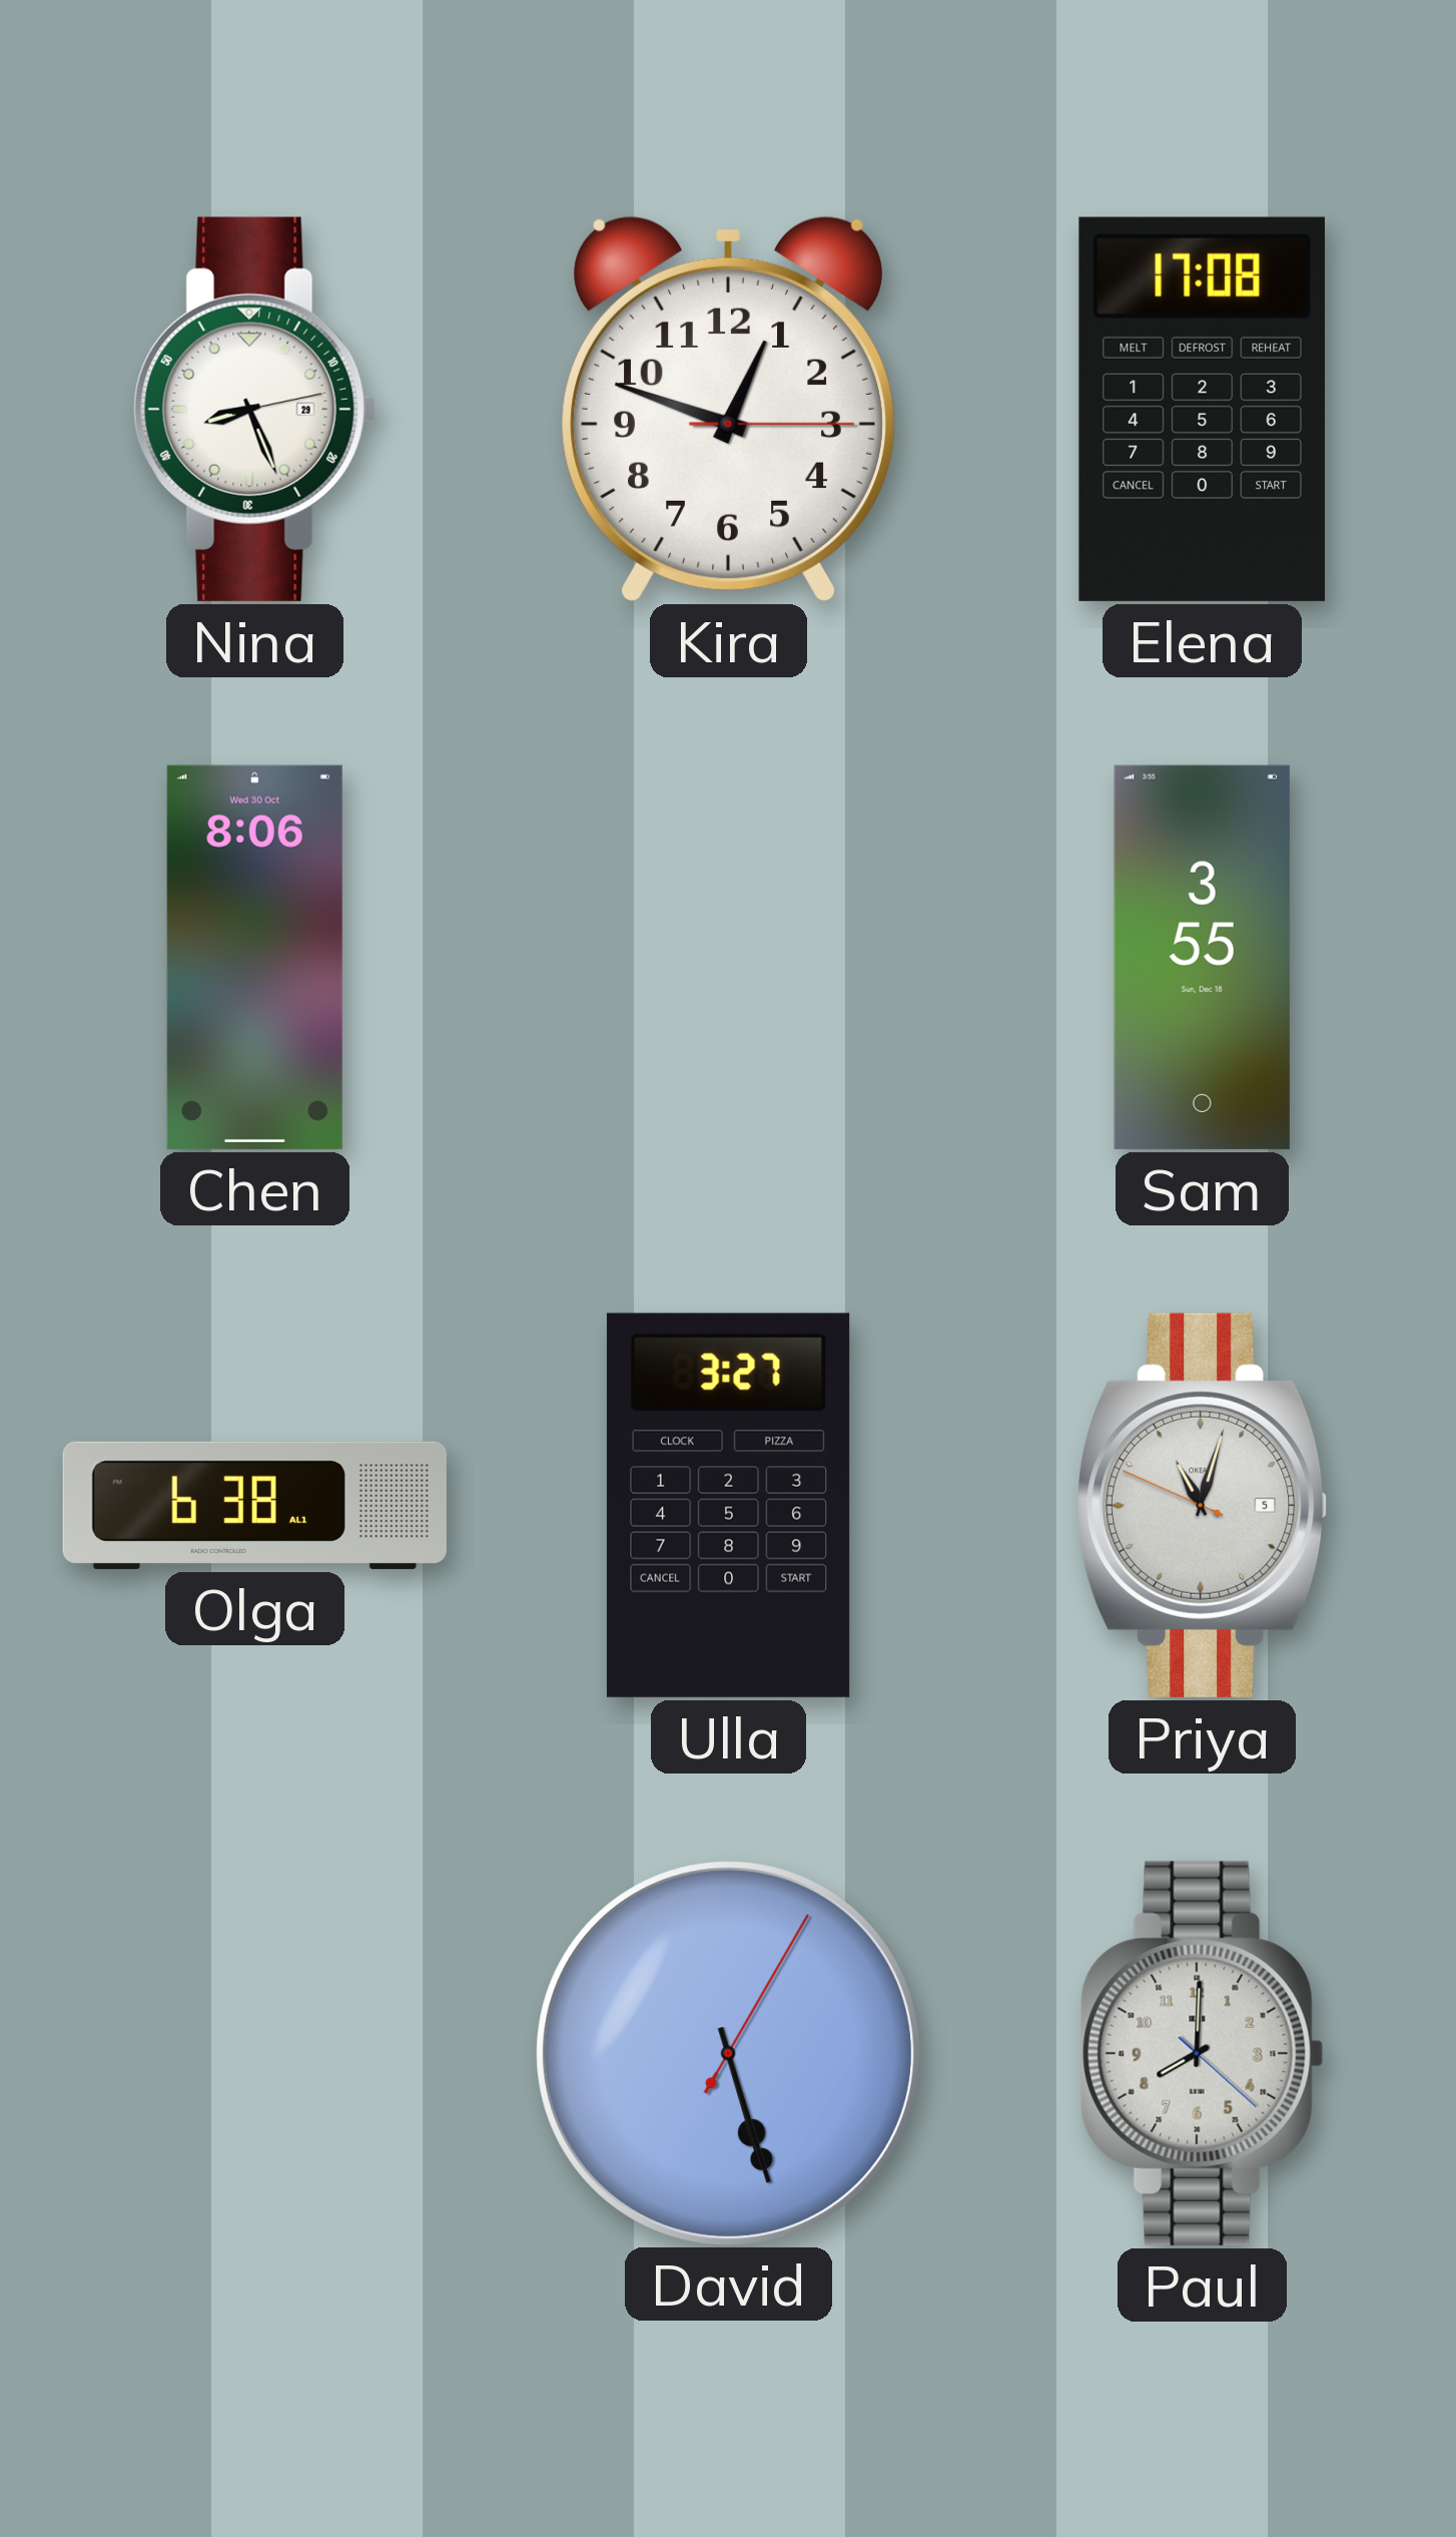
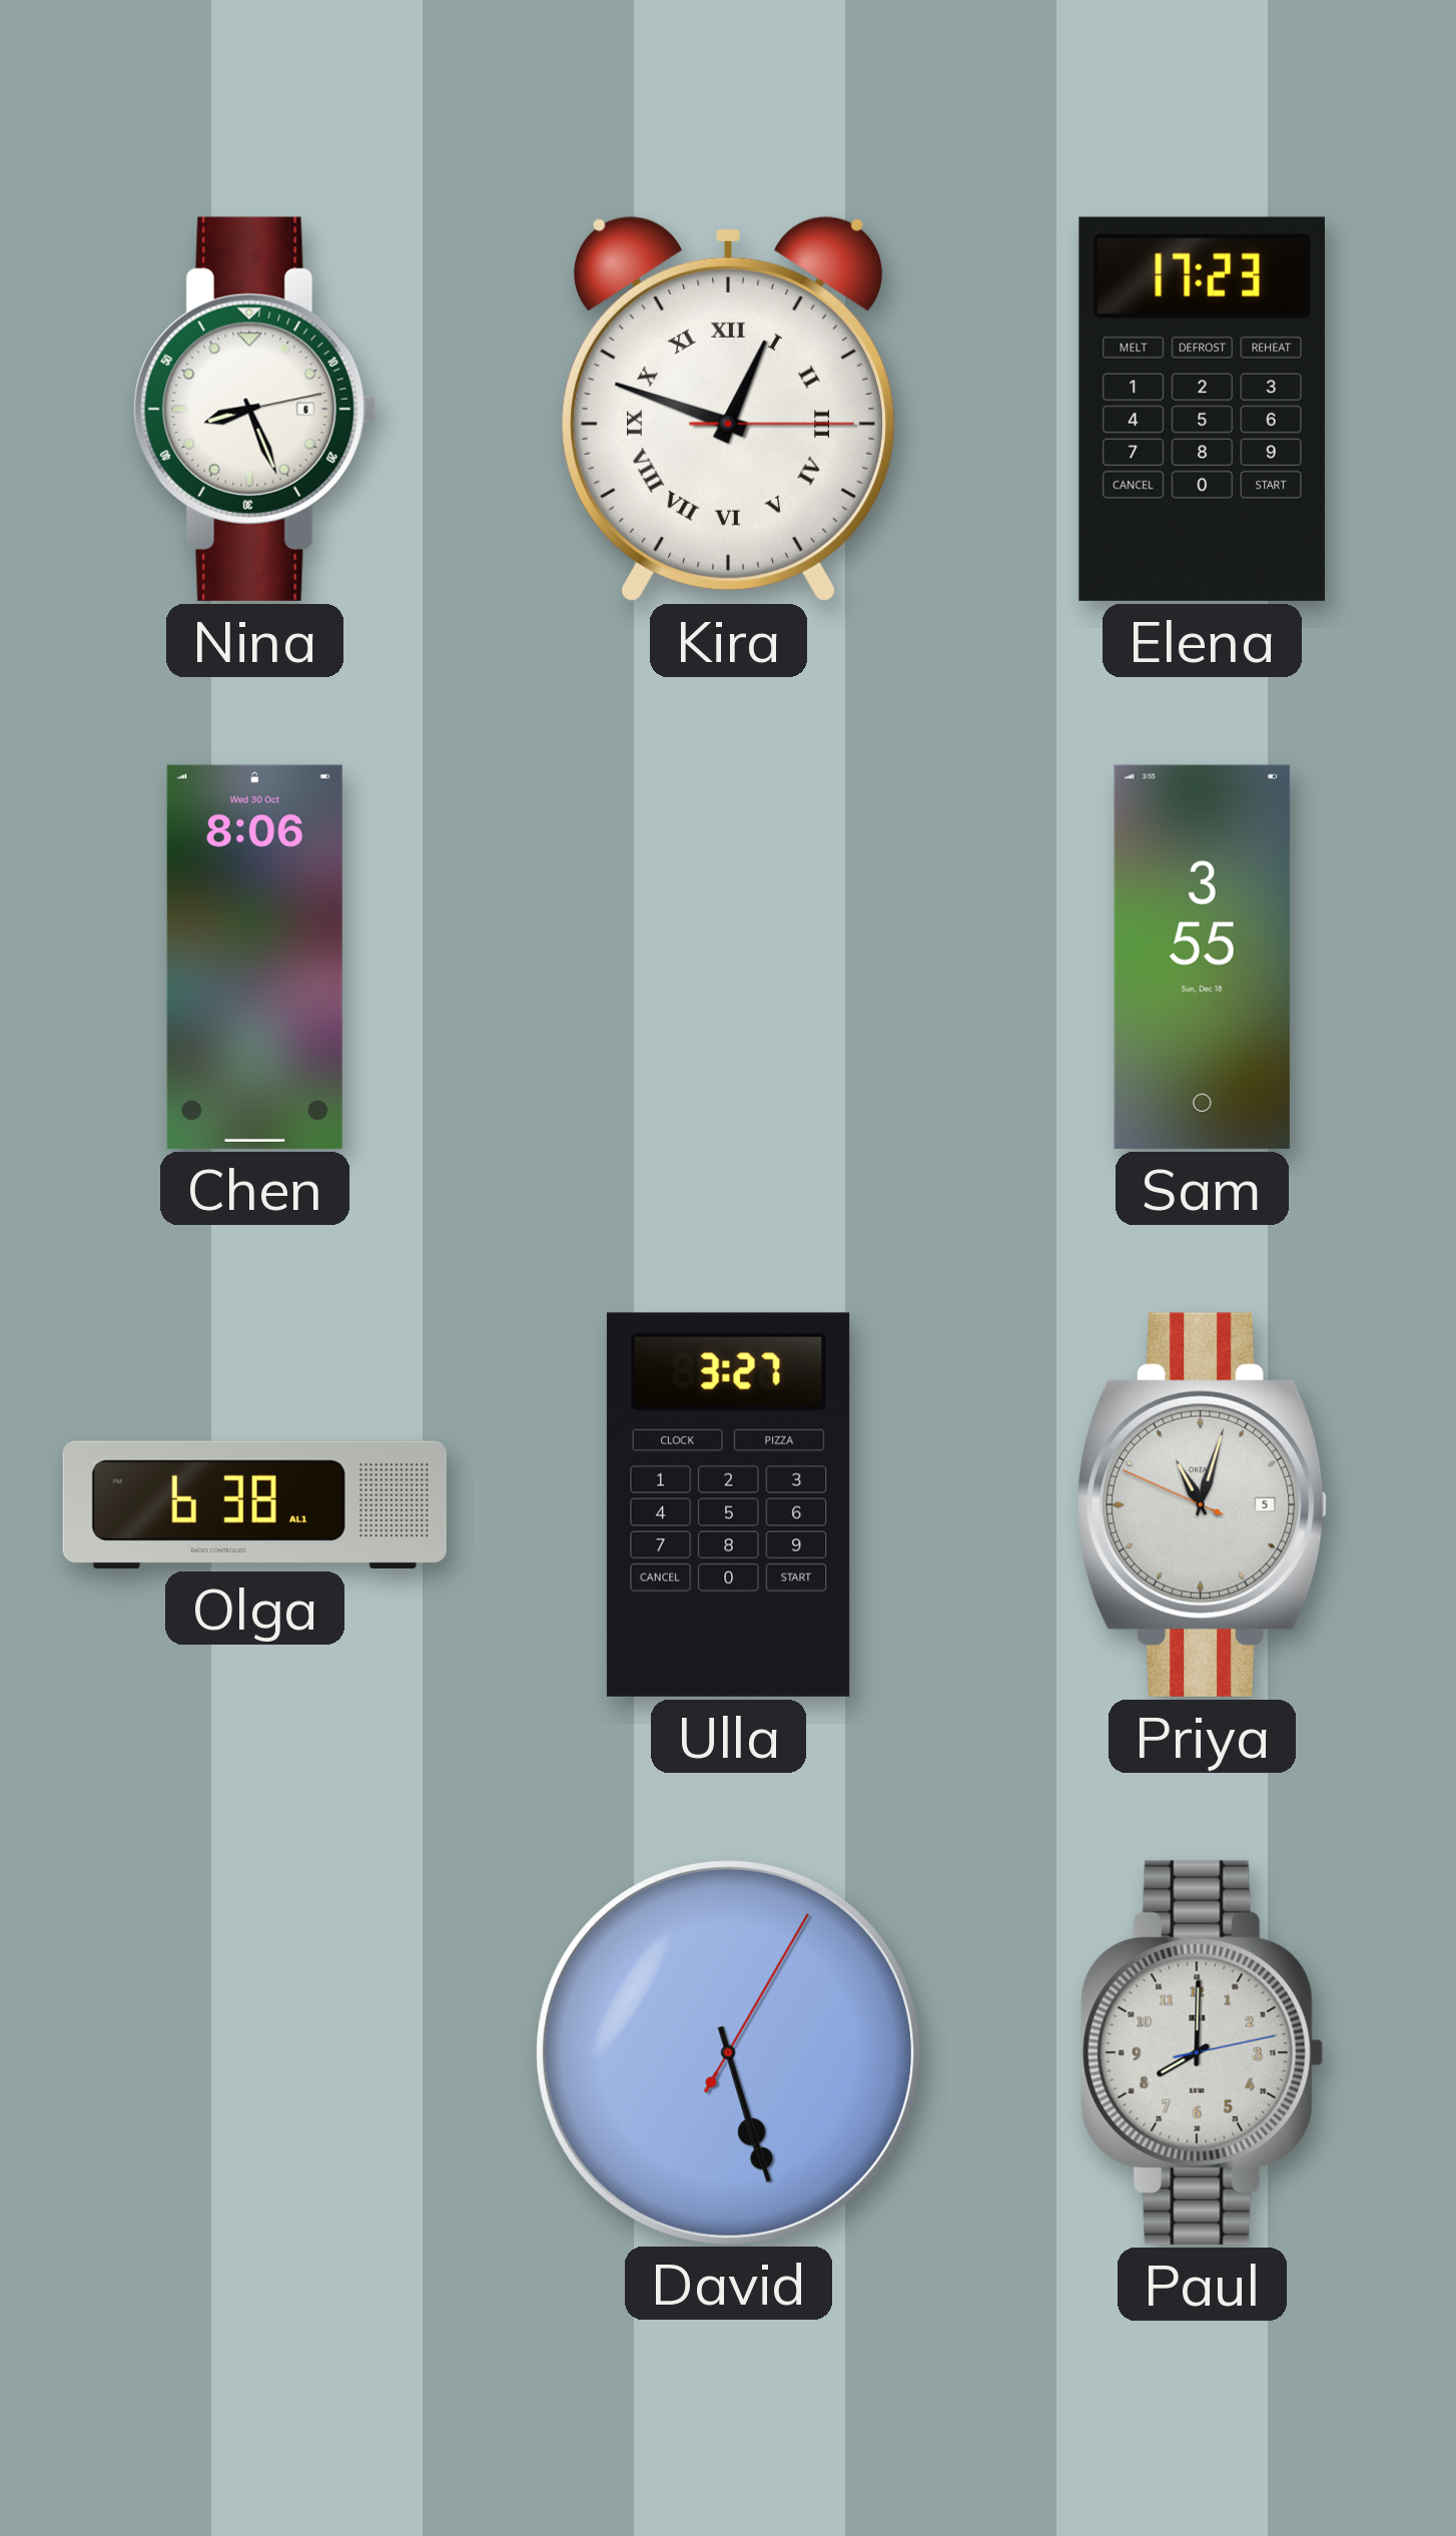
Nina date: 29 -> 6 (255, 409)
Kira numerals: Arabic -> Roman (728, 409)
Elena: 17:08 -> 17:23 (1202, 409)
Paul: 8:00:22 -> 8:00:13 (1203, 2052)
